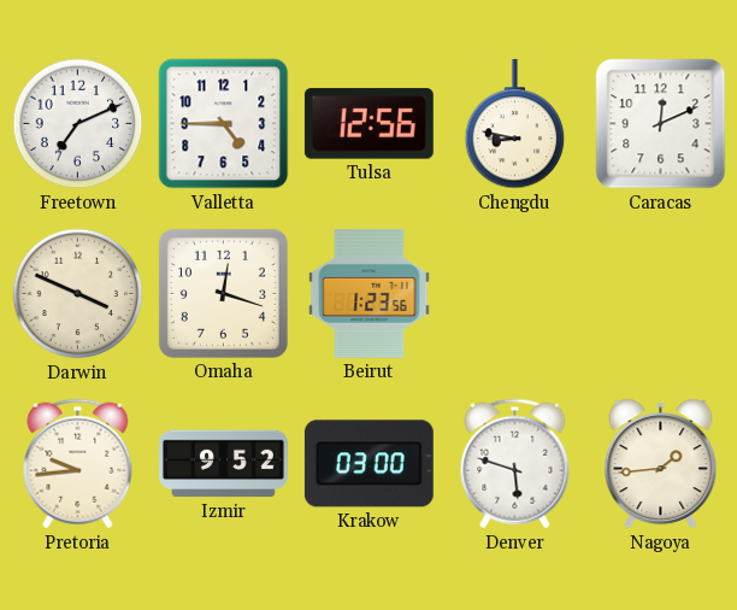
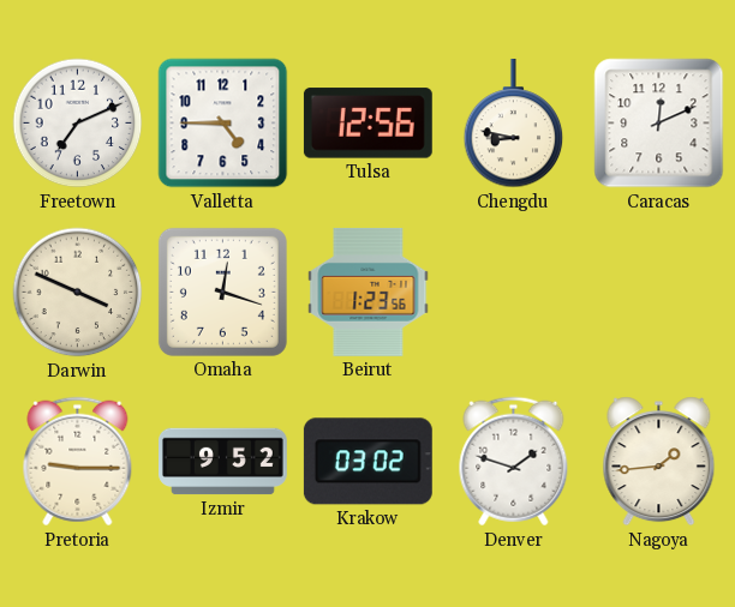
Pretoria: 9:44 -> 9:15 (78, 462)
Krakow: 03:00 -> 03:02 (367, 462)
Denver: 5:48 -> 1:48 (514, 462)
